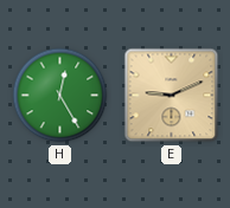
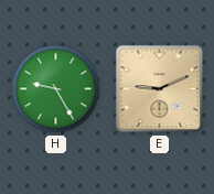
H: 12:25 -> 9:25 (56, 89)
